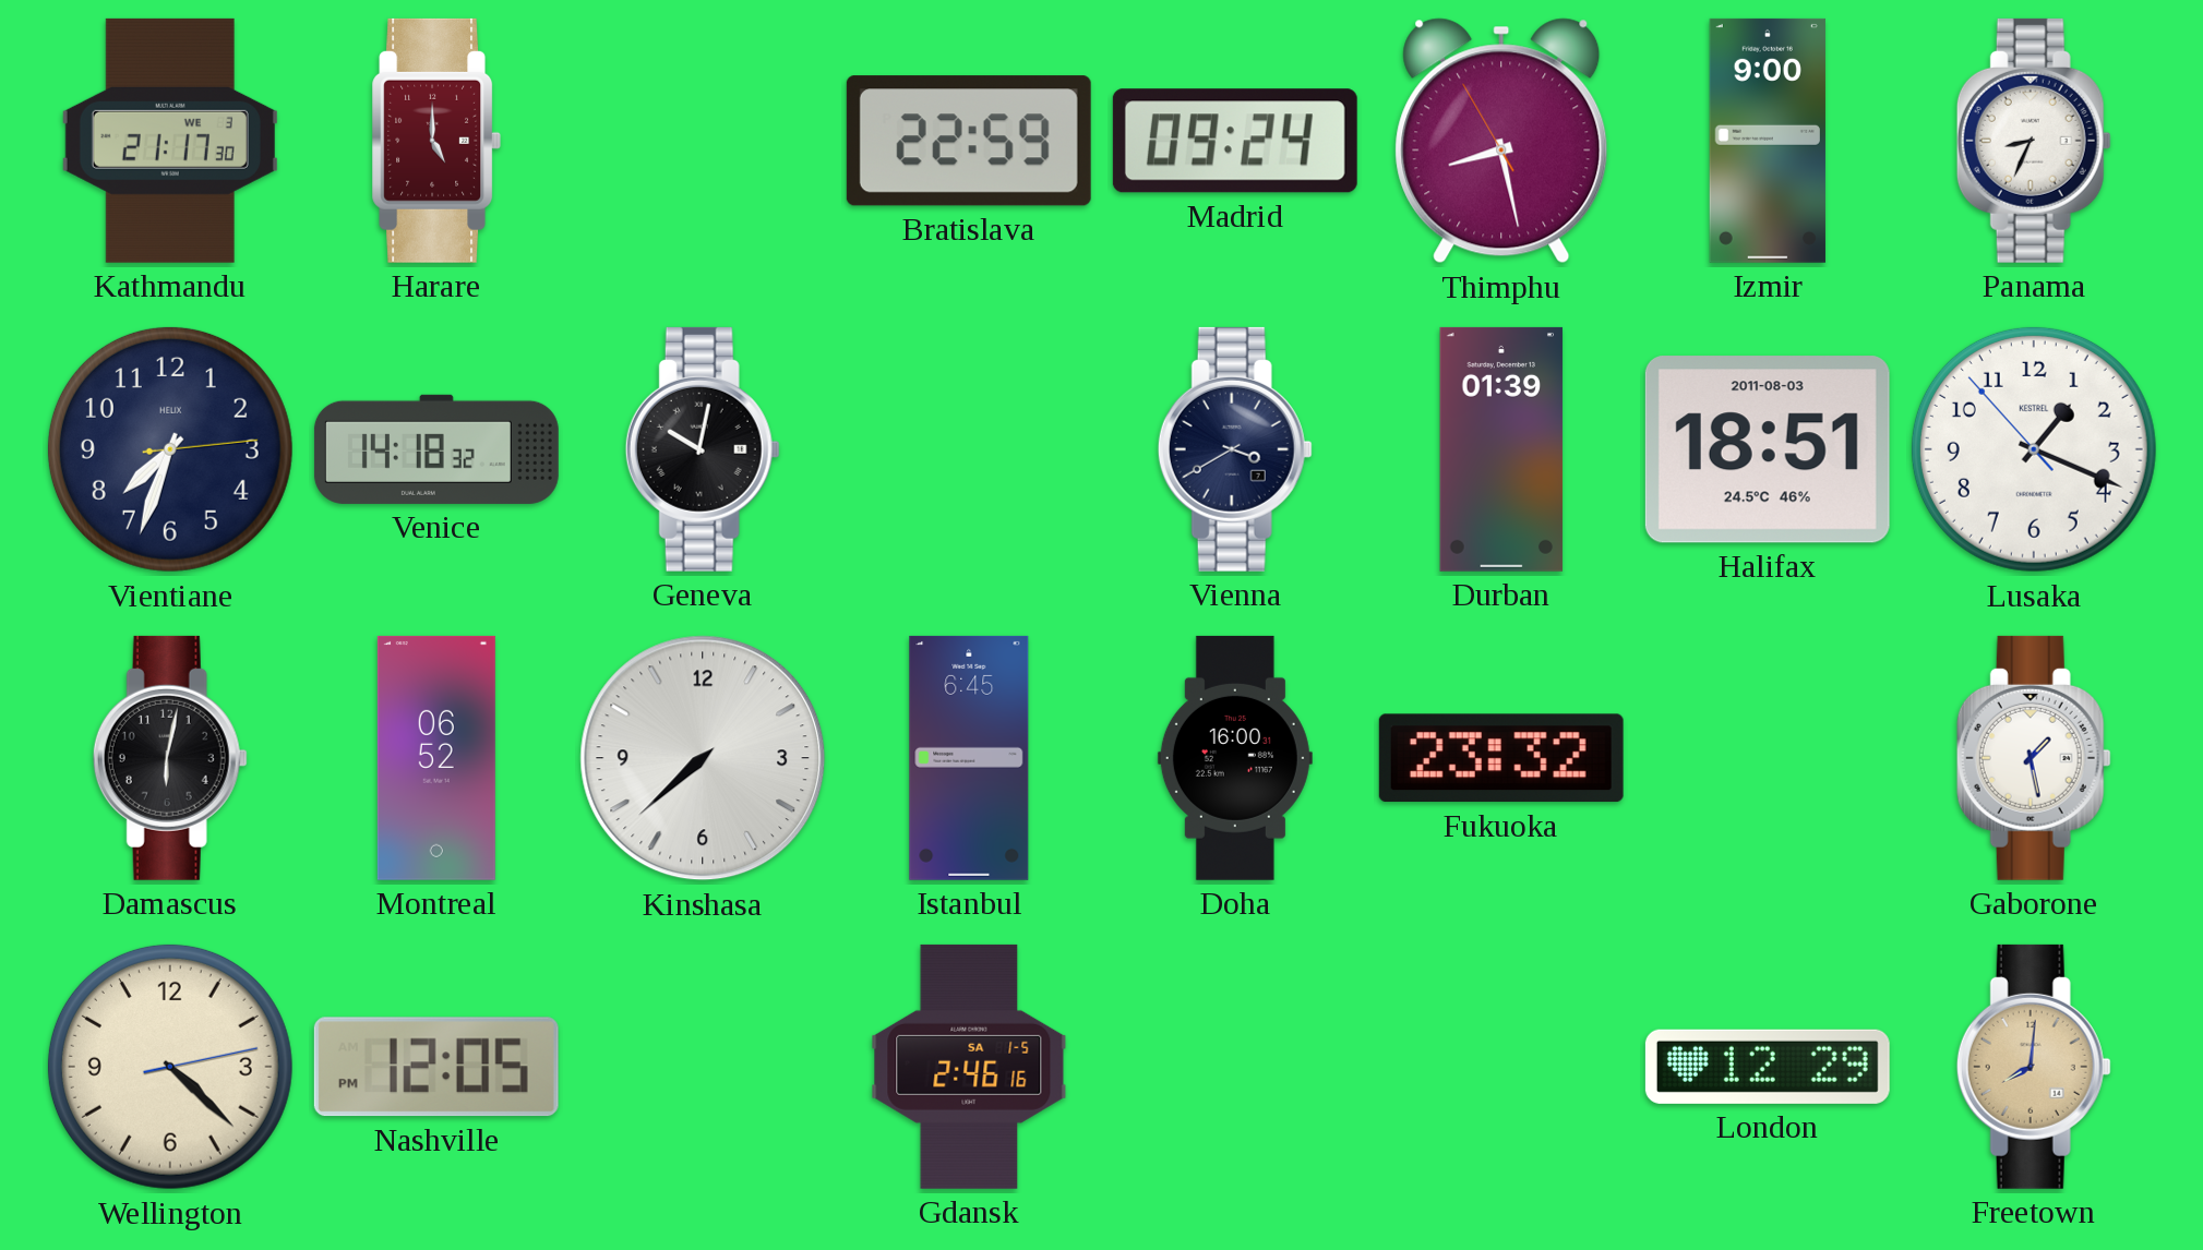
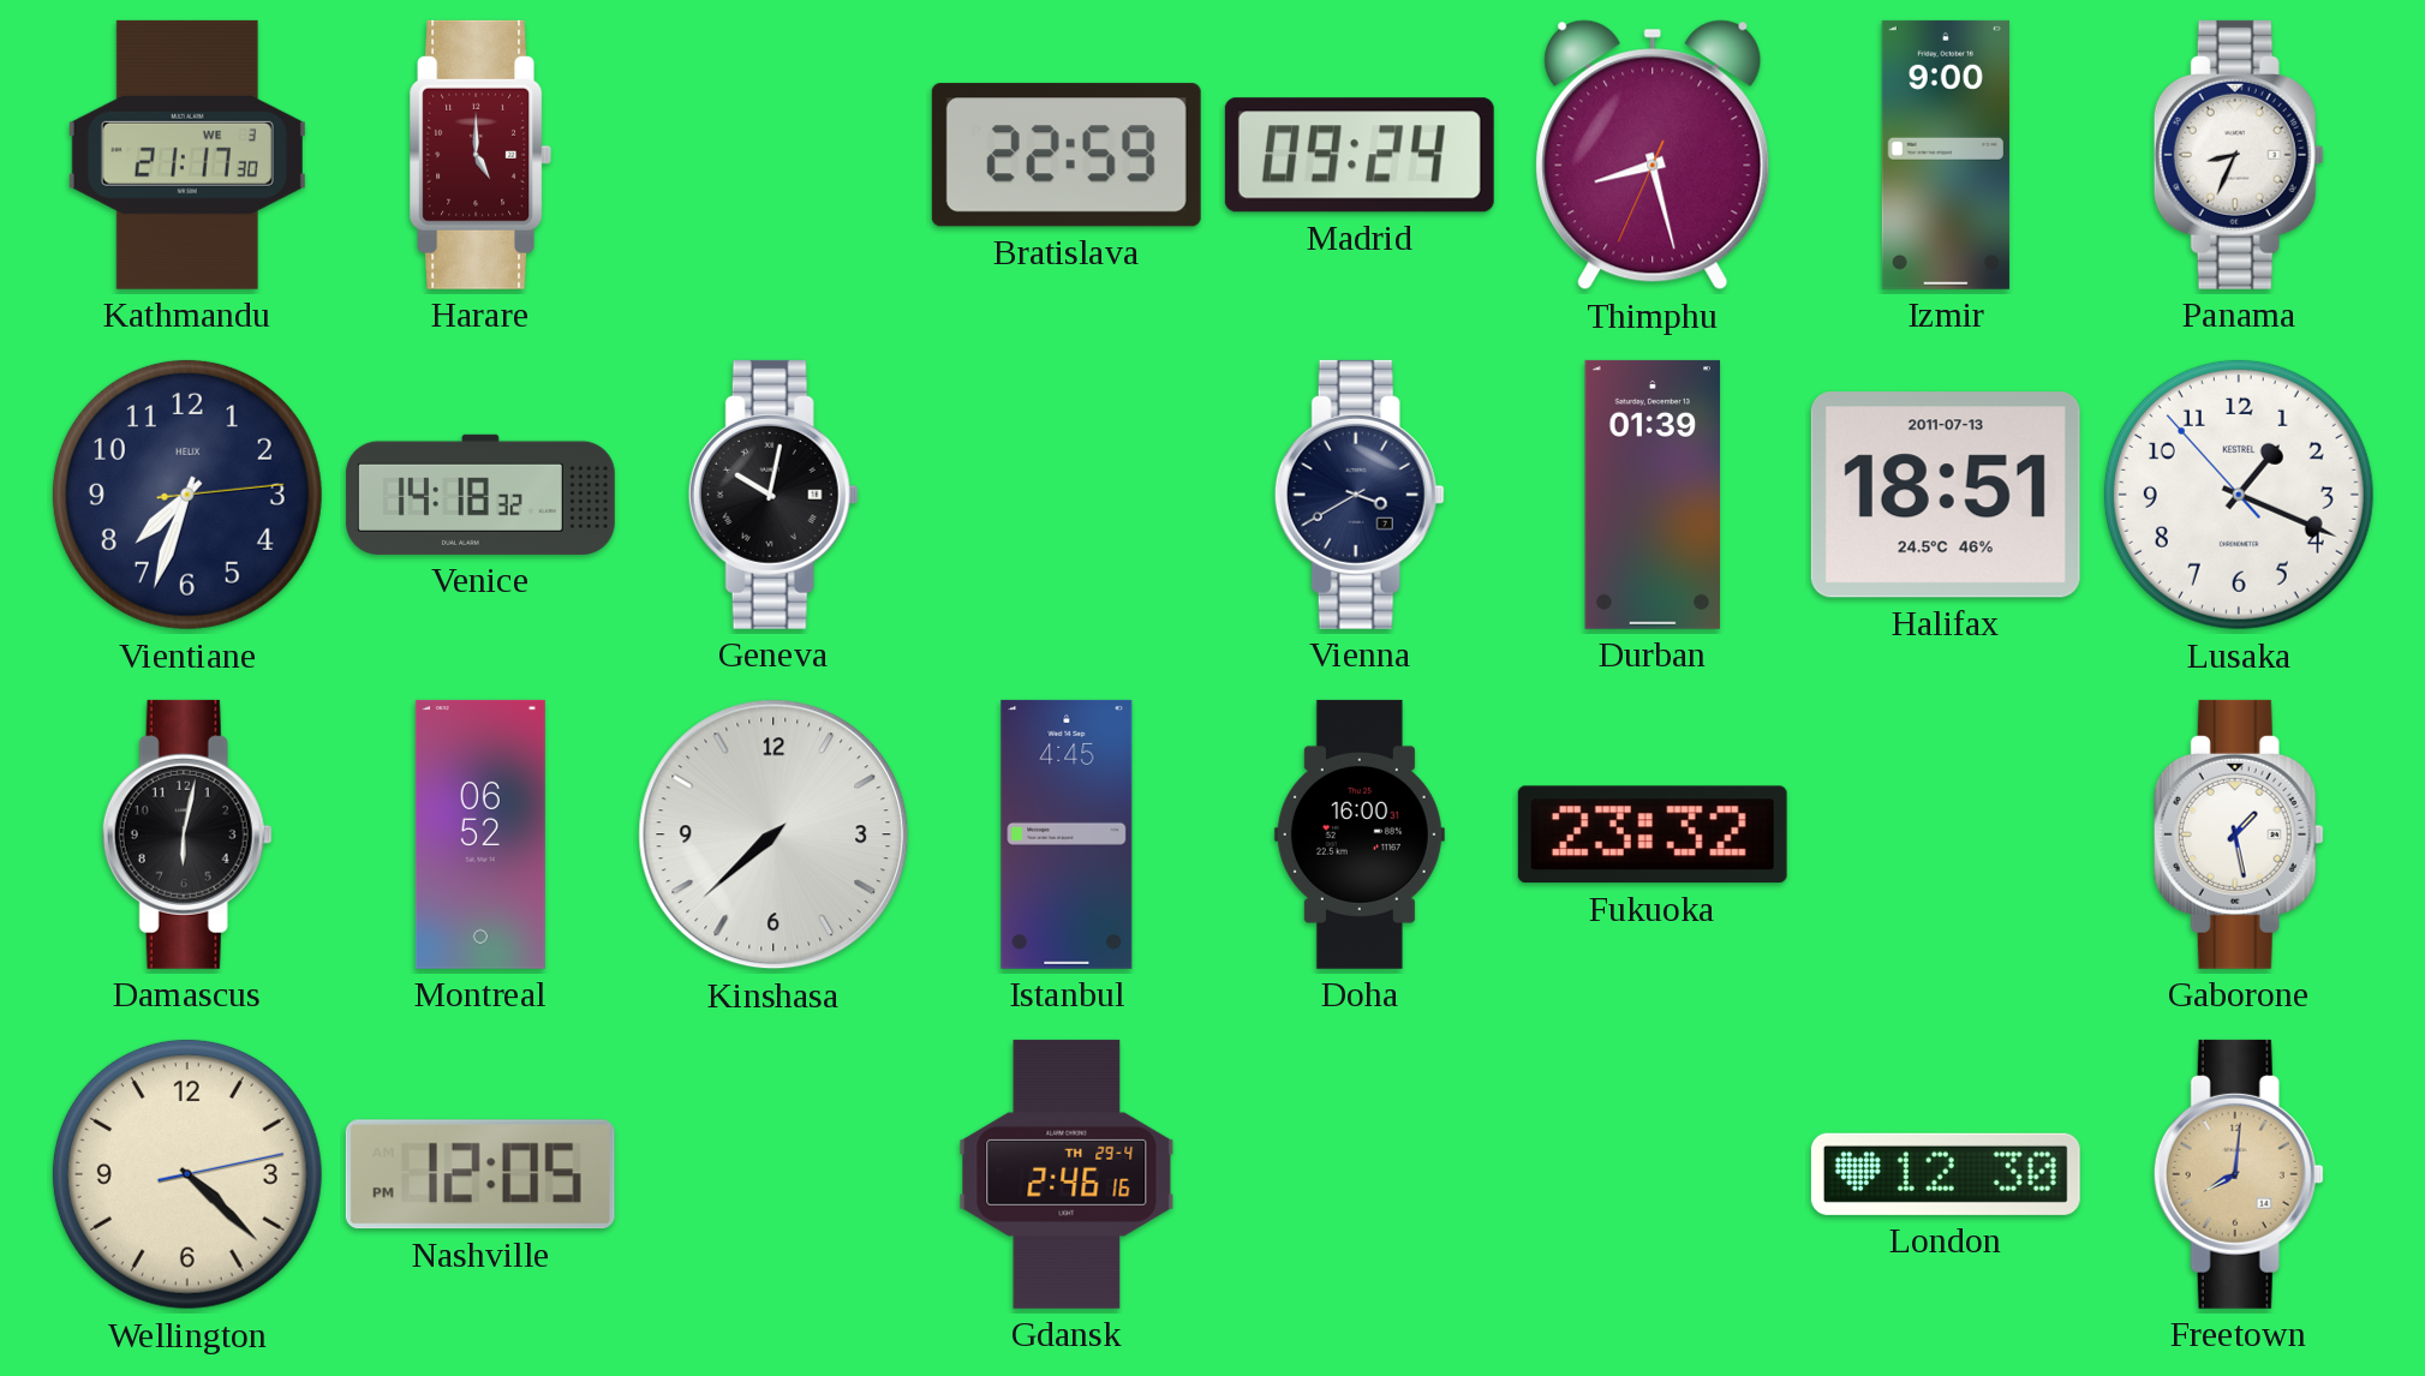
Thimphu: 8:27:55 -> 8:27:34 (1653, 155)
Halifax date: 2011-08-03 -> 2011-07-13 (1946, 495)
Istanbul: 6:45 -> 4:45 (1067, 834)
Gdansk date: SA 1-5 -> TH 29-4 (1067, 1174)
London: 12:29 -> 12:30 (1946, 1174)
